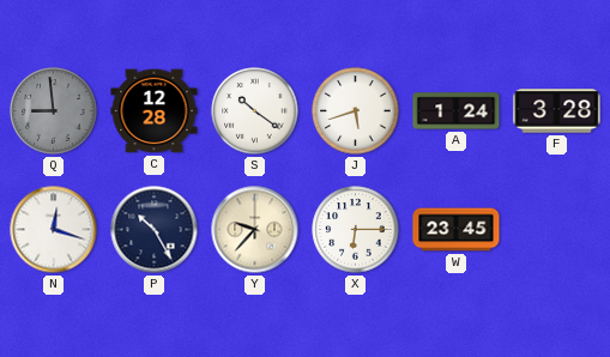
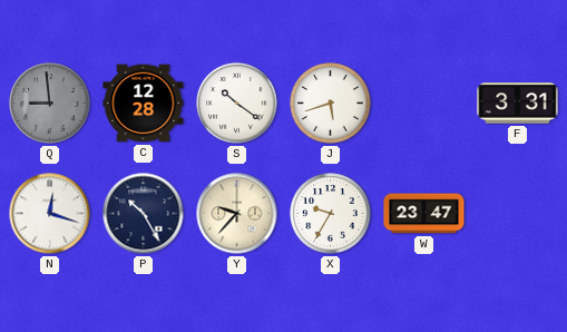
A: 1:24 -> none (457, 111)
F: 3:28 -> 3:31 (518, 104)
X: 6:15 -> 9:35 (331, 214)
W: 23:45 -> 23:47 (424, 214)
